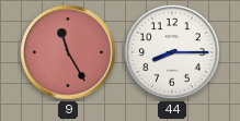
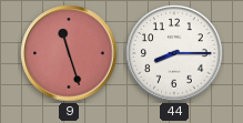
9: 11:25 -> 11:27 (69, 53)
